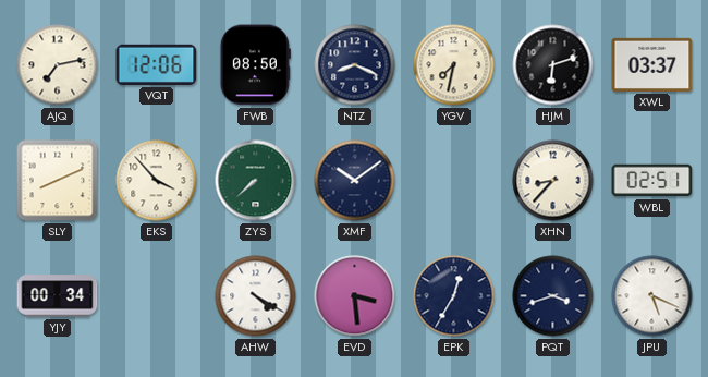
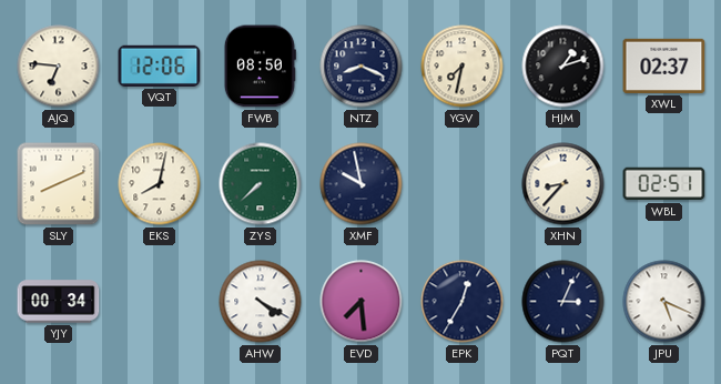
AJQ: 7:13 -> 6:46 (59, 67)
HJM: 6:12 -> 1:12 (563, 67)
XWL: 03:37 -> 02:37 (664, 65)
EKS: 3:53 -> 8:02 (160, 184)
XMF: 10:09 -> 9:58 (362, 184)
EVD: 3:29 -> 7:29 (362, 302)
PQT: 3:42 -> 3:04 (563, 302)
